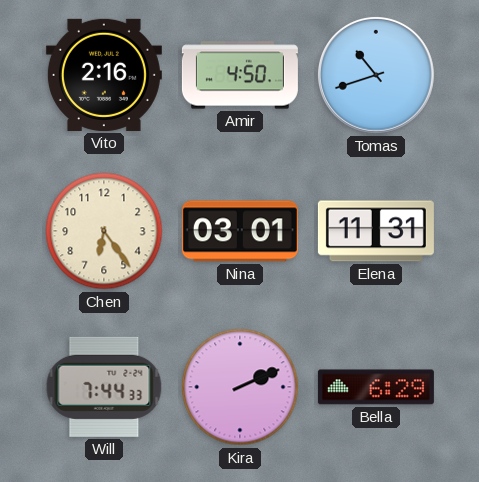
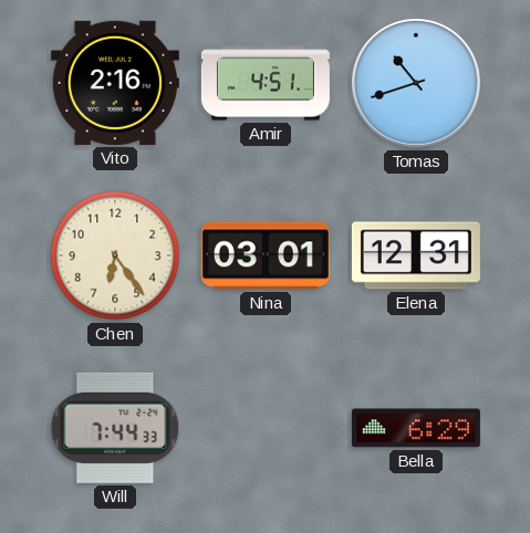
Amir: 4:50 -> 4:51 (266, 83)
Elena: 11:31 -> 12:31 (416, 255)
Kira: 2:11 -> none (240, 387)
